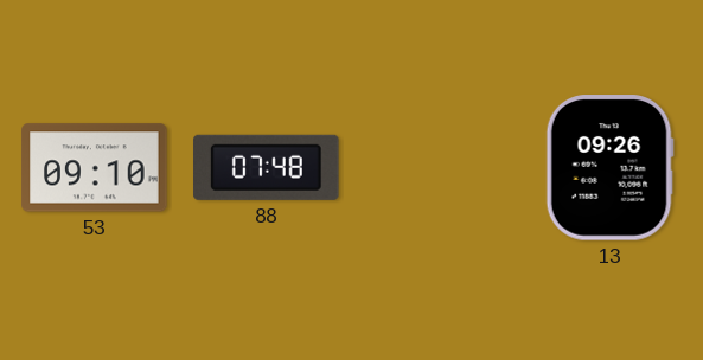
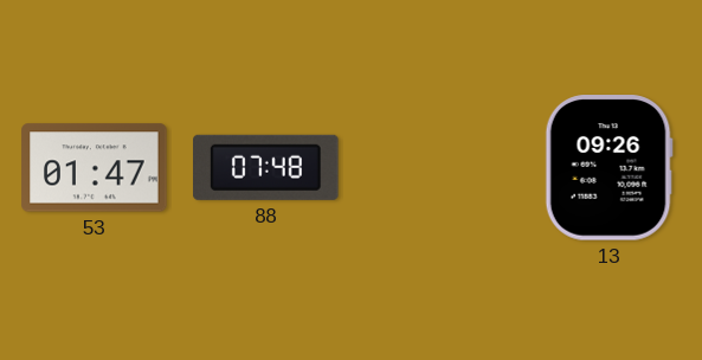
53: 09:10 -> 01:47 (95, 168)
